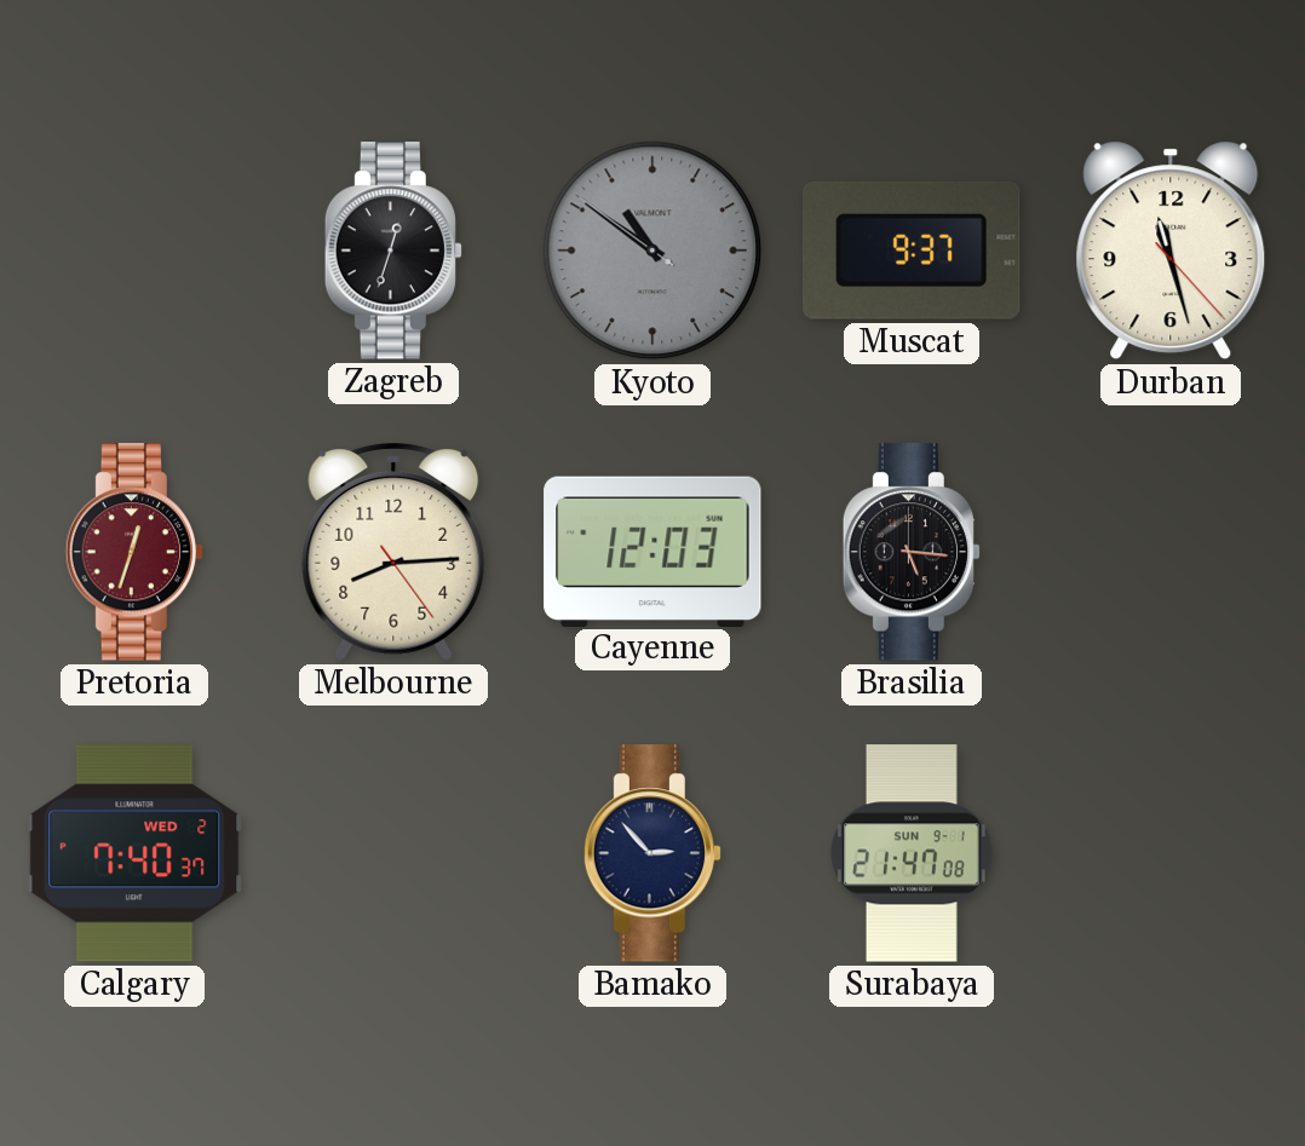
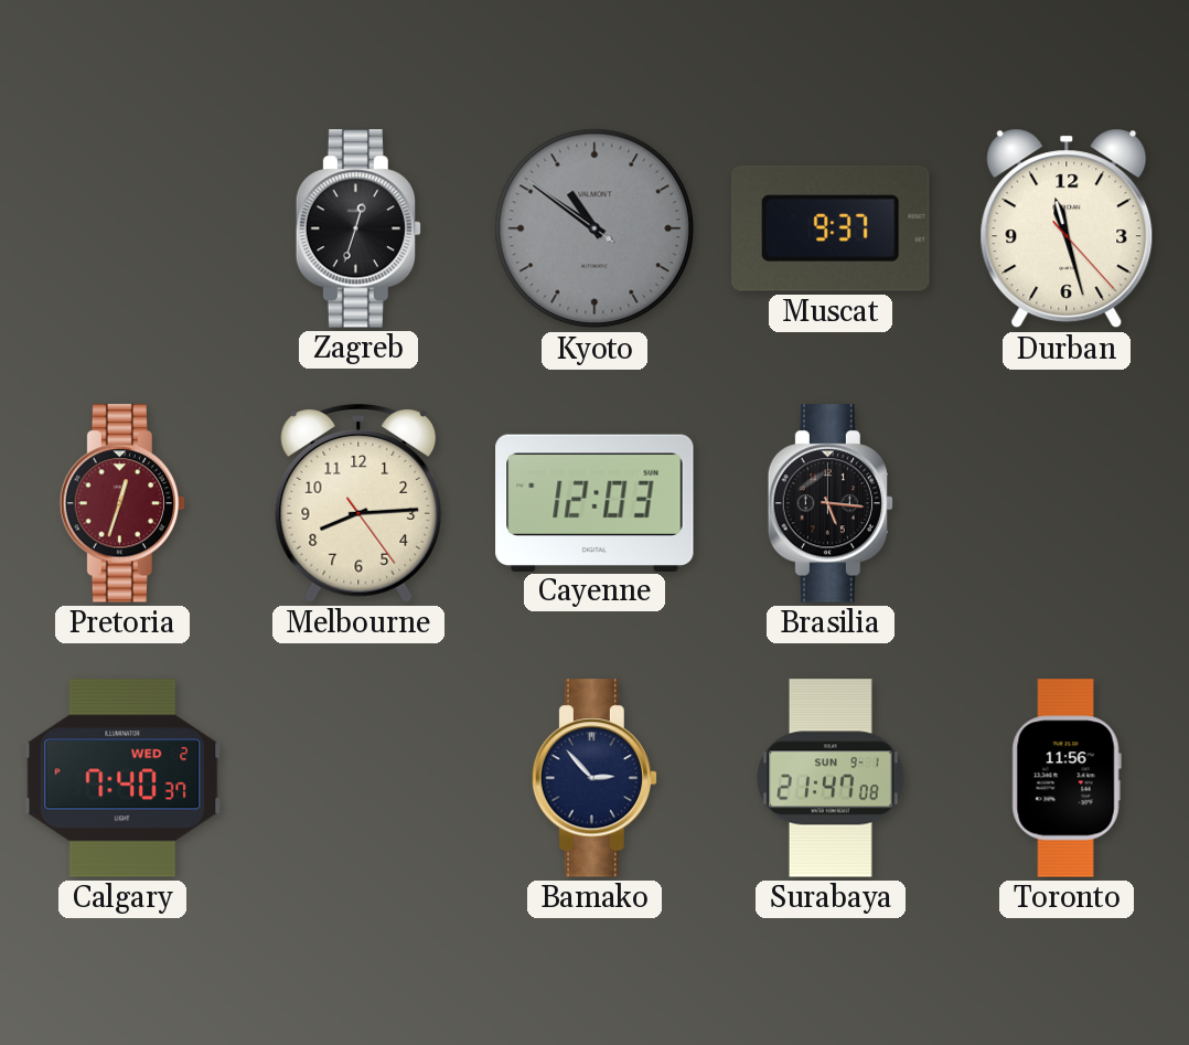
Toronto: none -> 11:56 (1067, 778)
